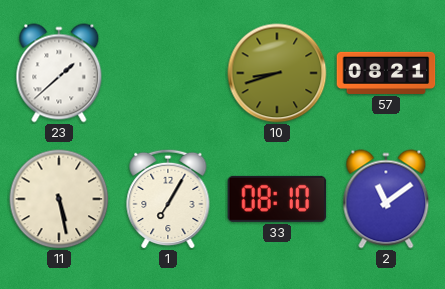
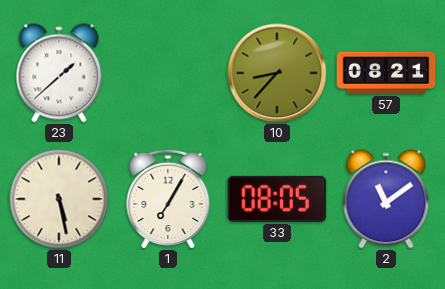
10: 8:42 -> 8:37 (277, 73)
33: 08:10 -> 08:05 (277, 199)
